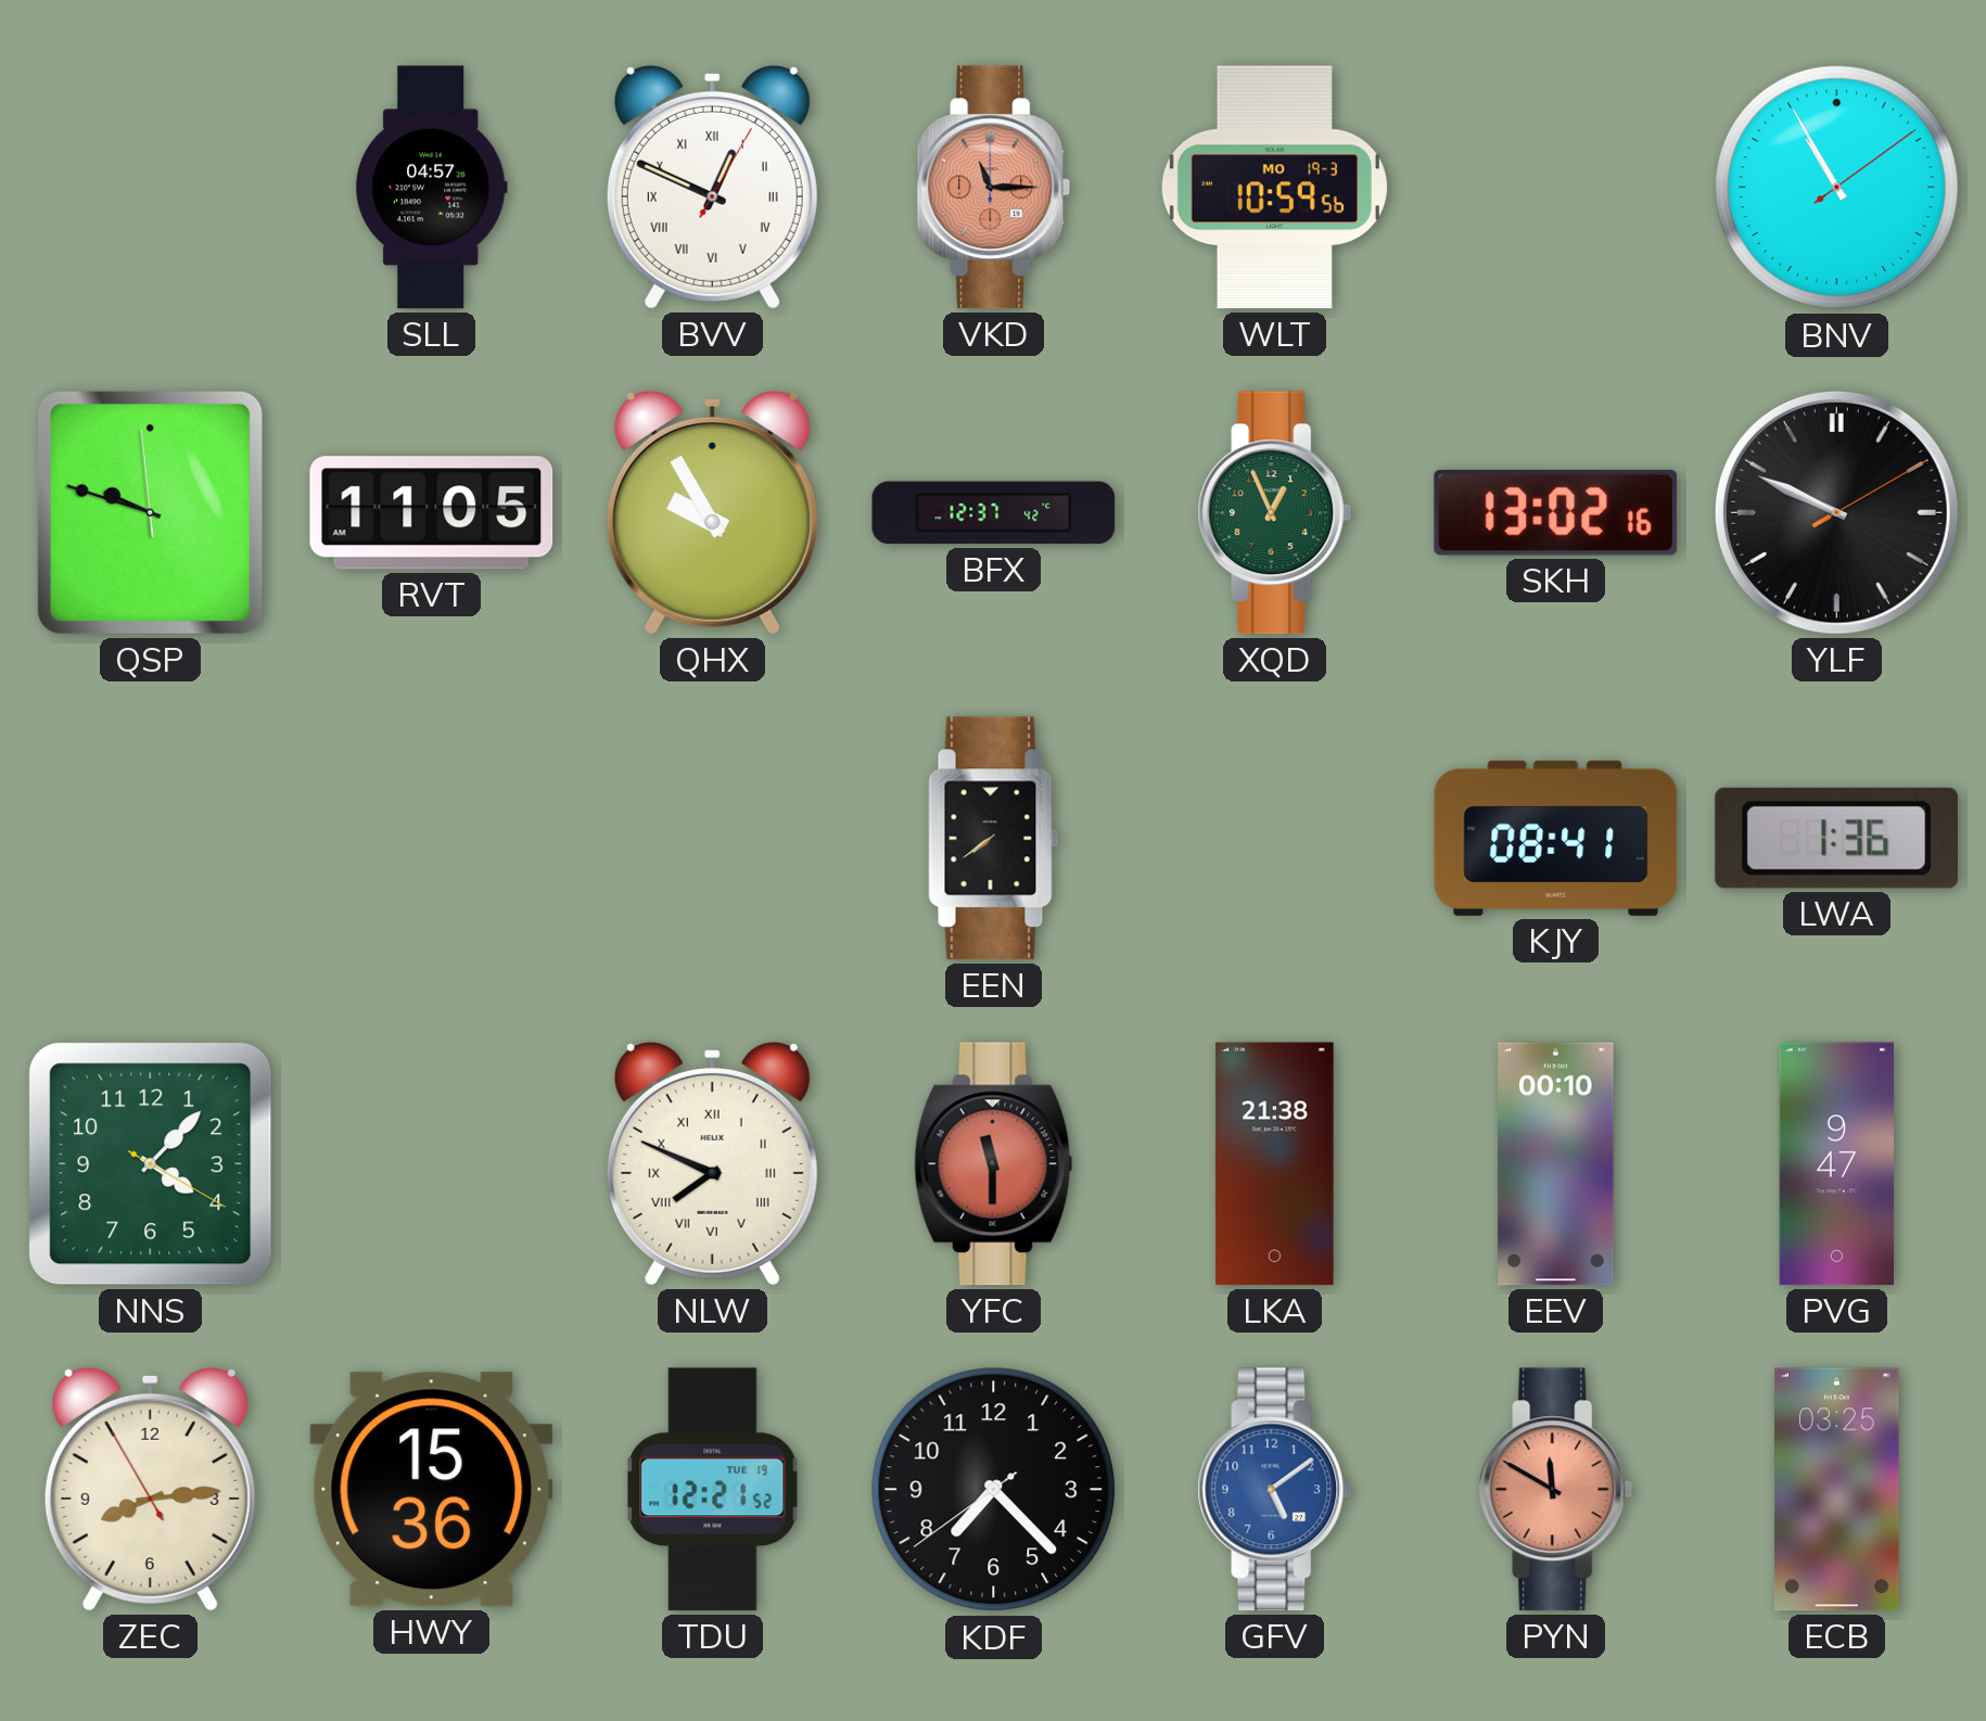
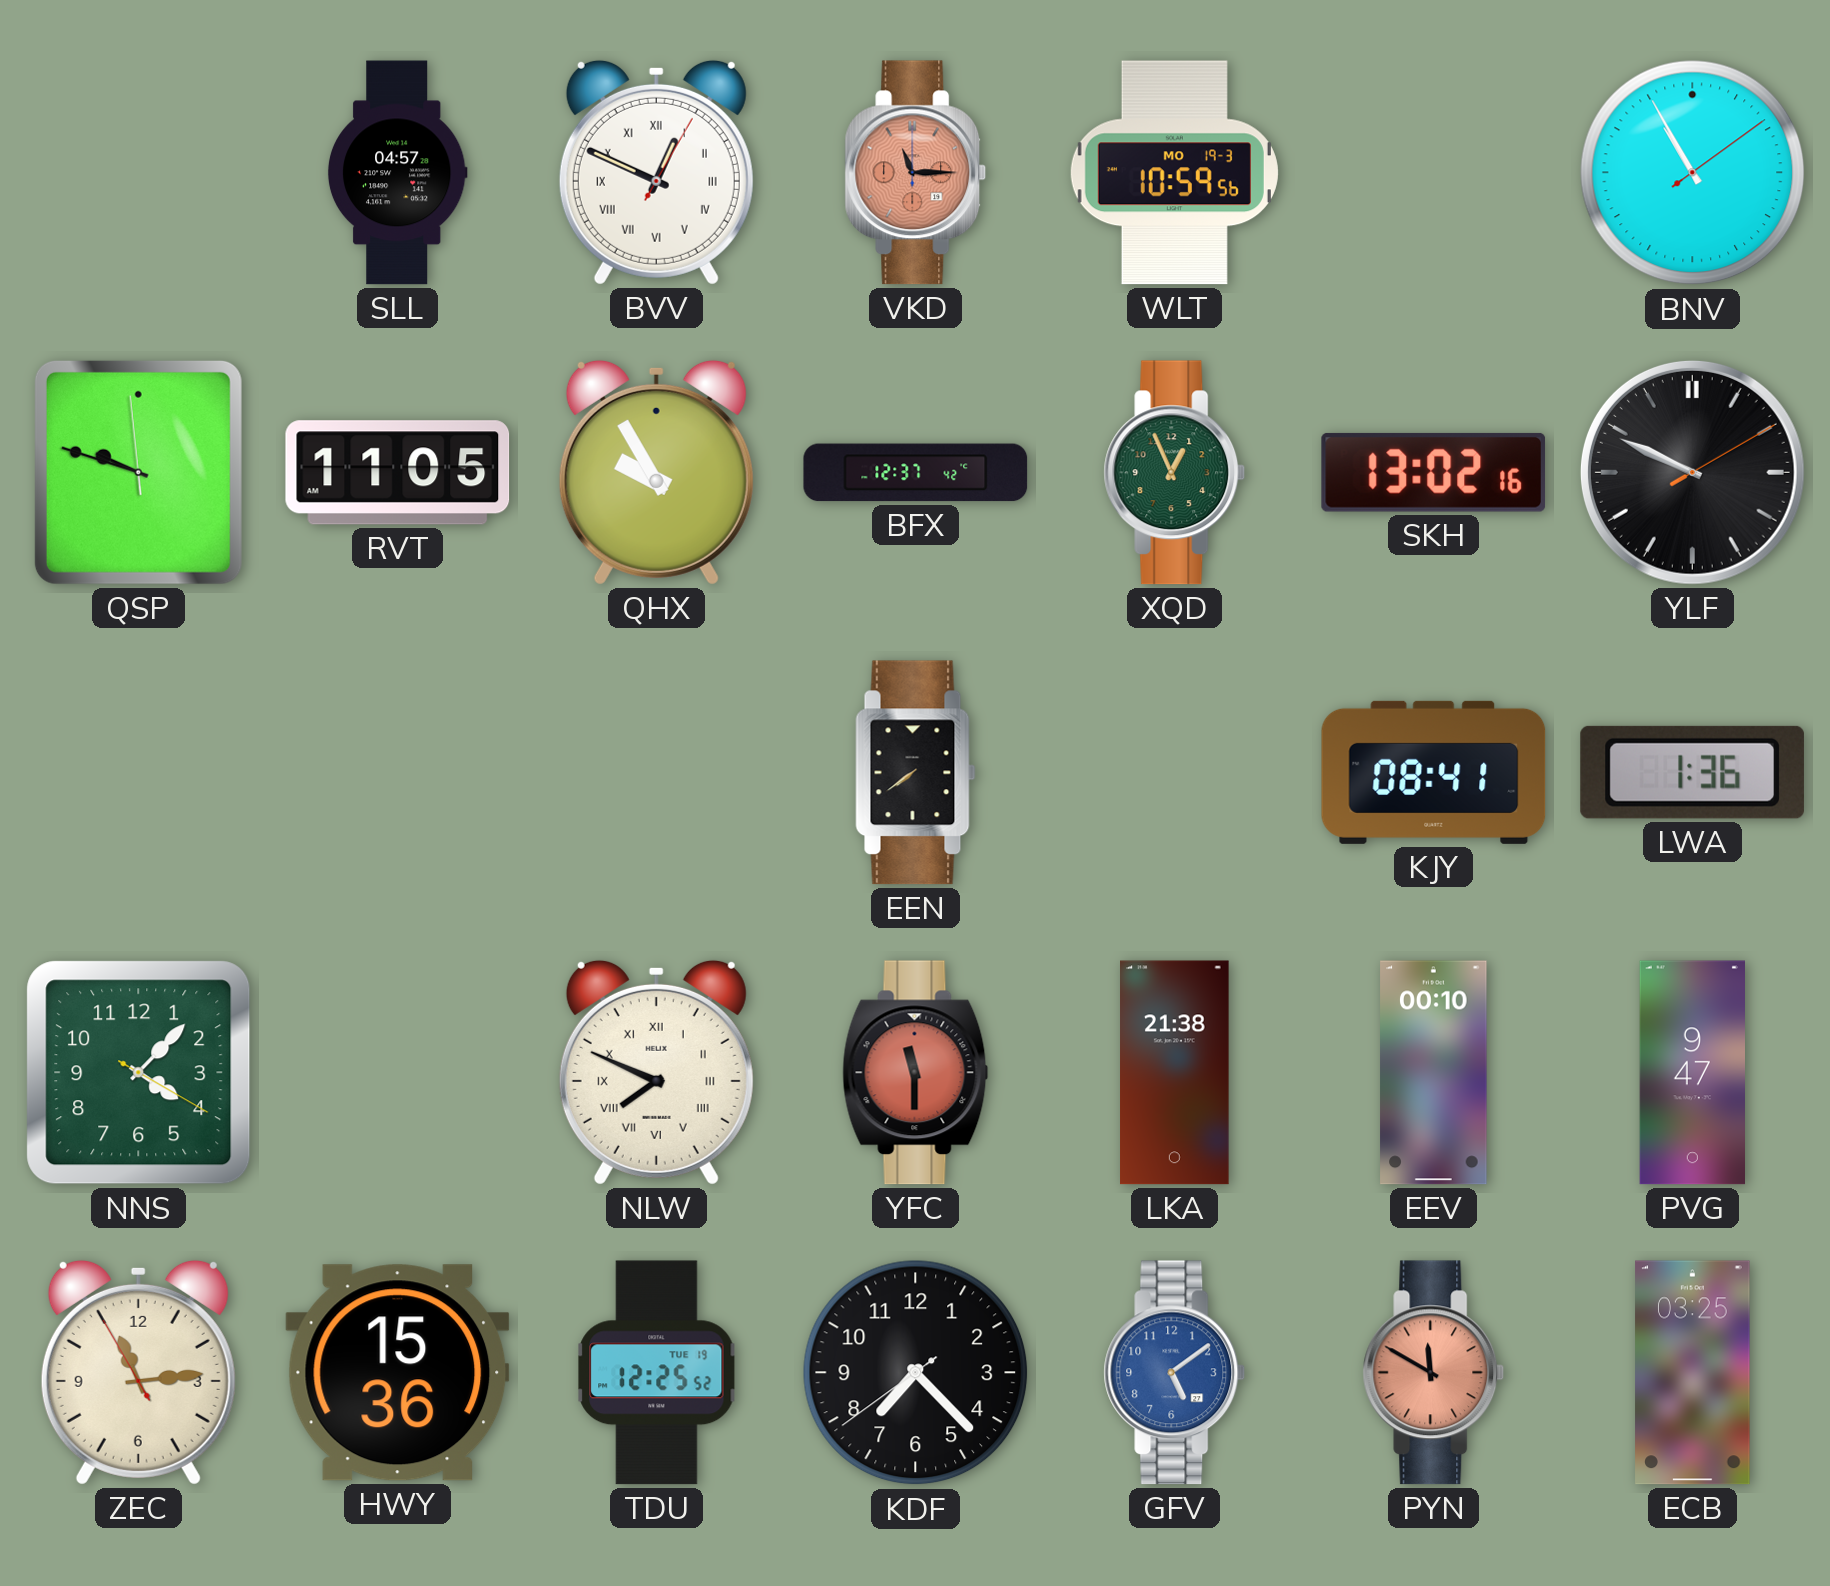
ZEC: 8:13 -> 11:13 (138, 1372)
TDU: 12:21 -> 12:25 (657, 1373)
